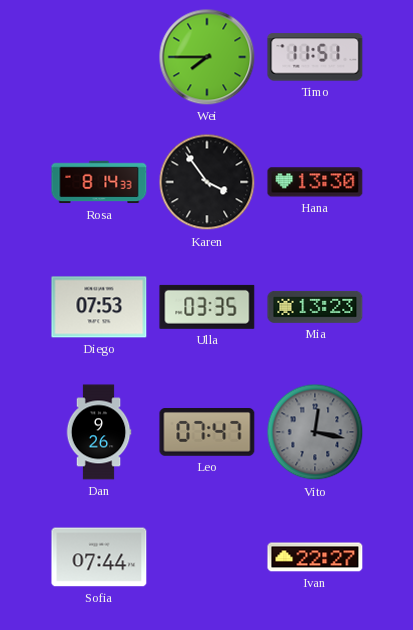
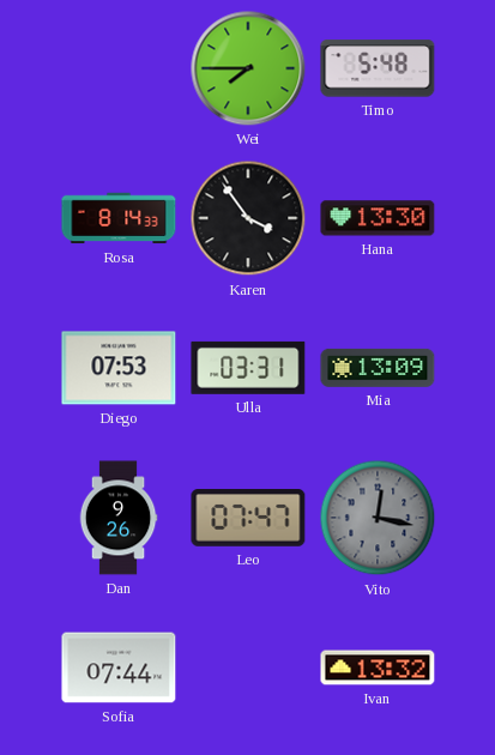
Timo: 11:51 -> 5:48 (378, 68)
Ulla: 03:35 -> 03:31 (248, 368)
Mia: 13:23 -> 13:09 (378, 368)
Ivan: 22:27 -> 13:32 (378, 668)
